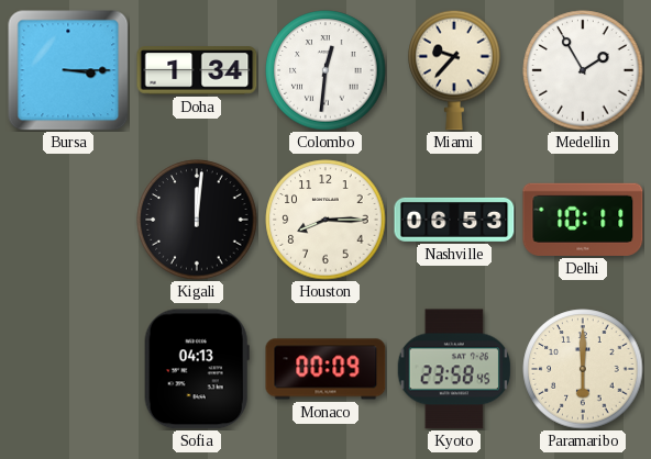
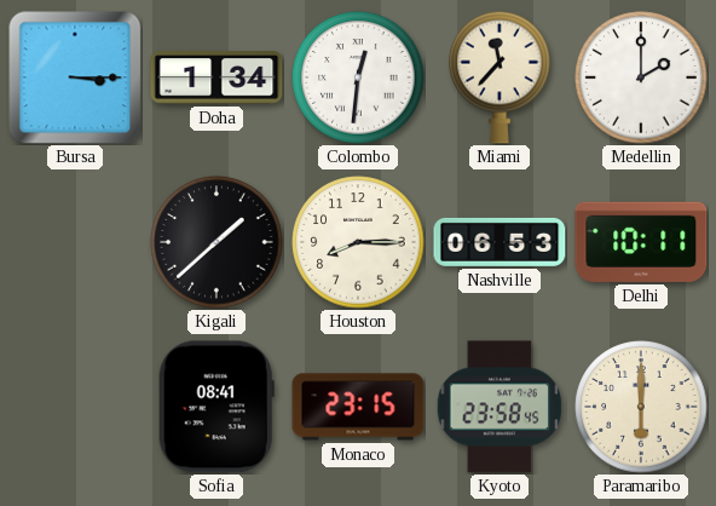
Miami: 9:37 -> 11:37 (500, 77)
Medellin: 1:55 -> 2:00 (641, 77)
Kigali: 12:01 -> 1:38 (216, 242)
Sofia: 04:13 -> 08:41 (216, 407)
Monaco: 00:09 -> 23:15 (358, 407)
